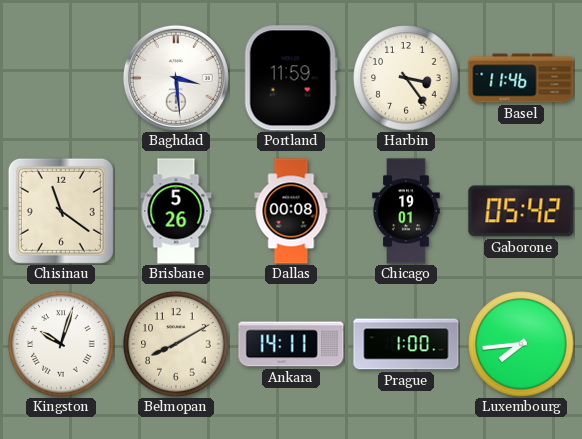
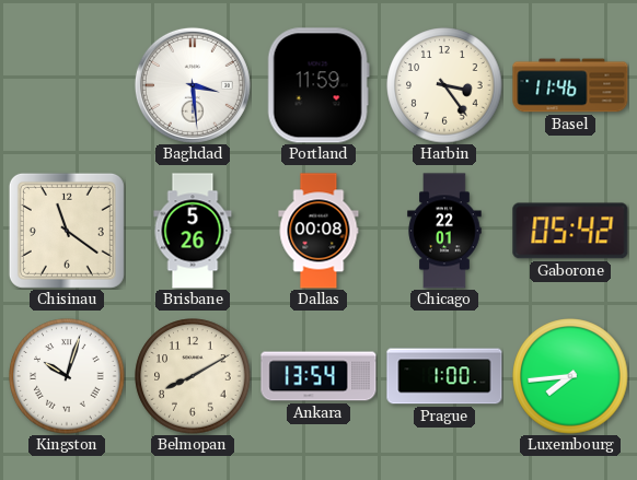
Chicago: 19:01 -> 22:01 (444, 231)
Ankara: 14:11 -> 13:54 (319, 376)
